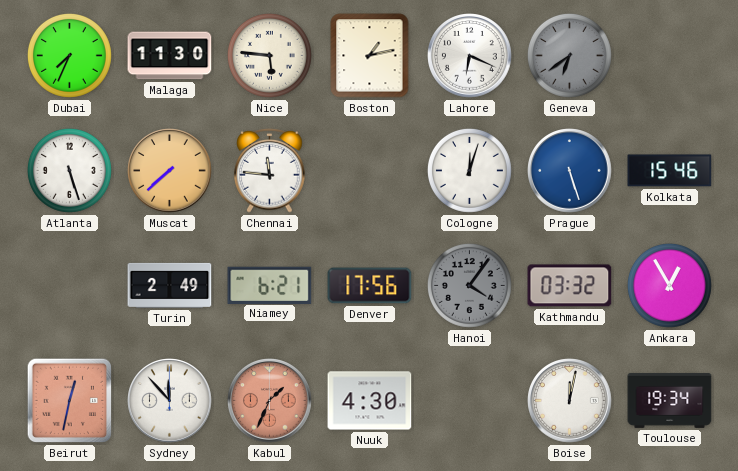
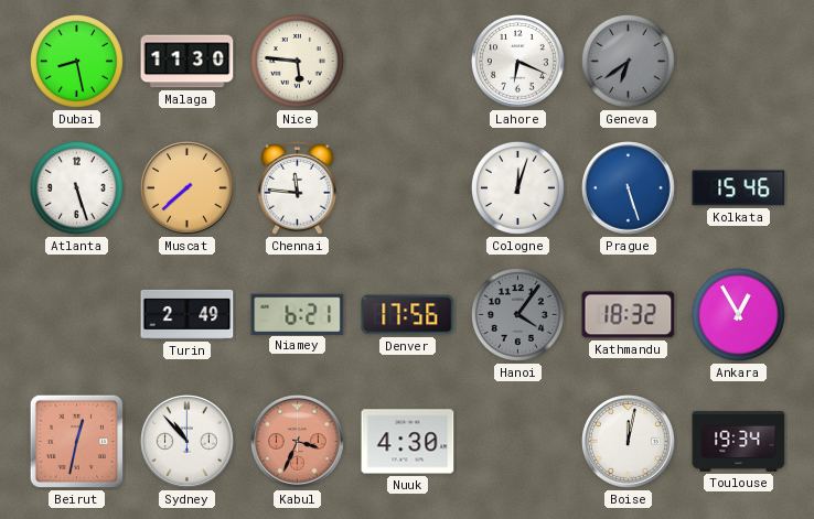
Dubai: 7:34 -> 8:28 (76, 61)
Boston: 1:13 -> none (370, 56)
Kathmandu: 03:32 -> 18:32 (629, 315)
Sydney: 11:53 -> 10:53 (188, 442)
Kabul: 1:34 -> 3:34 (298, 442)
